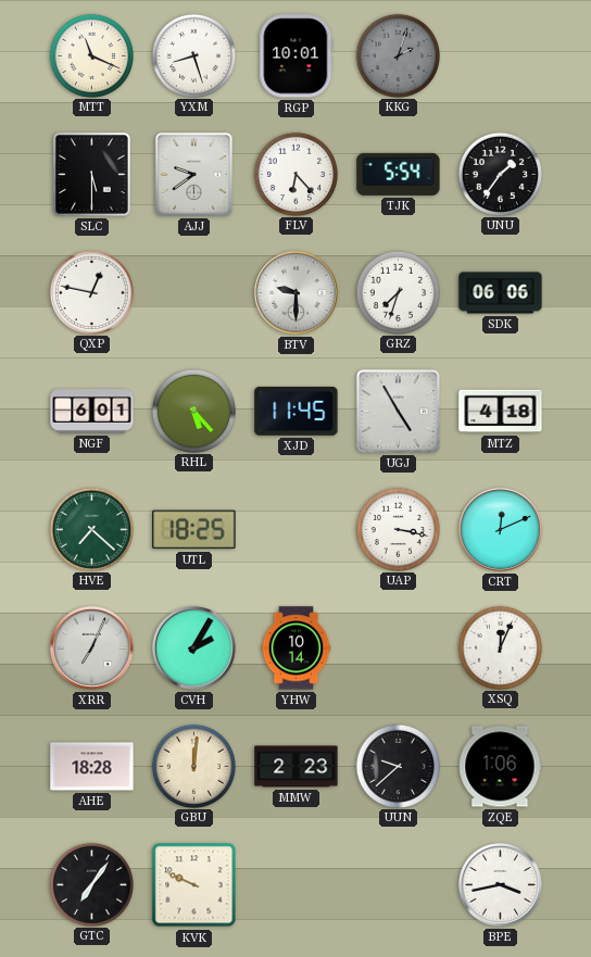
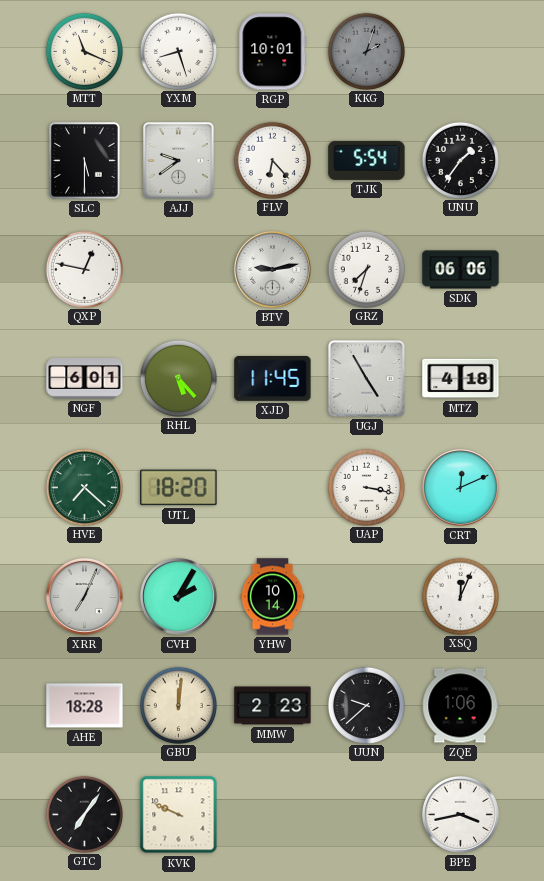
BTV: 9:30 -> 9:13 (272, 269)
UTL: 18:25 -> 18:20 (179, 488)
